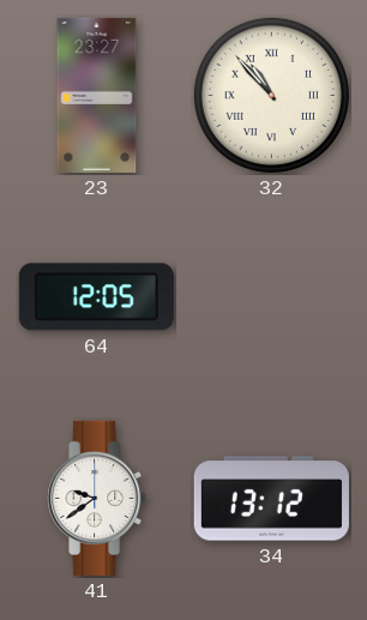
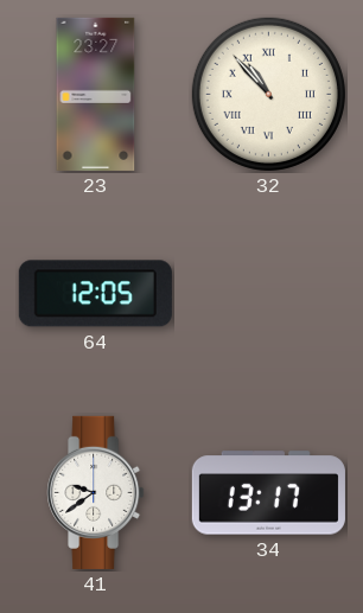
34: 13:12 -> 13:17 (268, 493)
